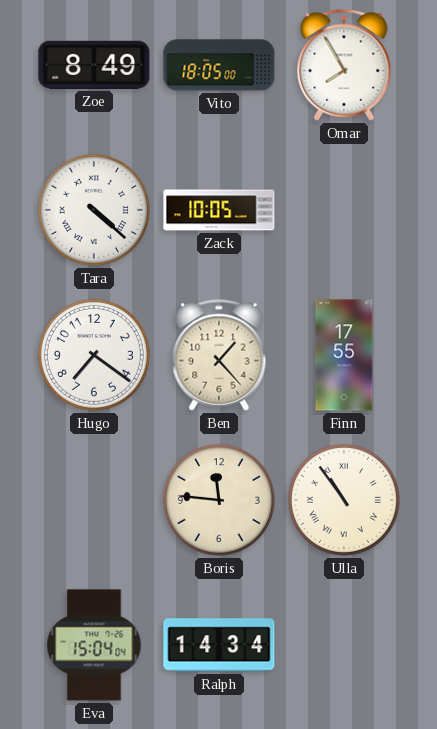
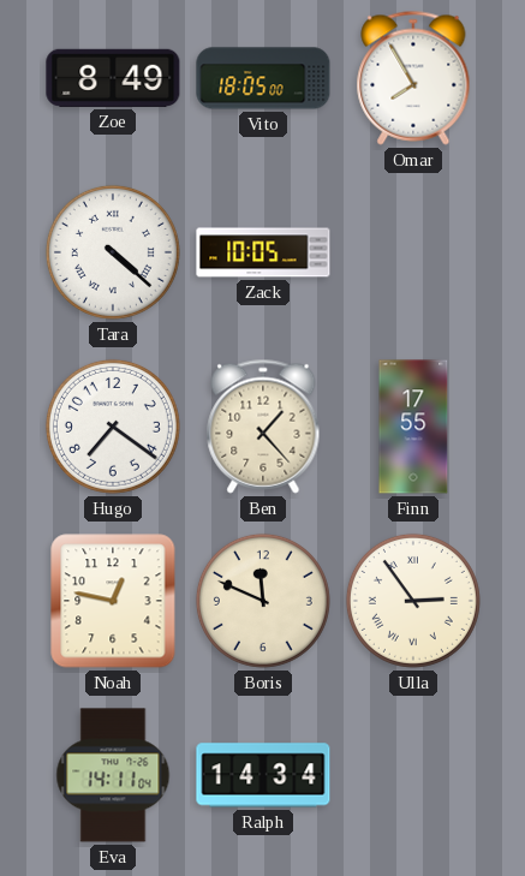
Noah: none -> 12:47 (113, 601)
Boris: 11:46 -> 11:49 (263, 601)
Ulla: 10:54 -> 2:54 (413, 601)
Eva: 15:04 -> 14:11 (113, 775)
